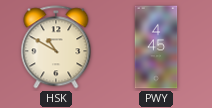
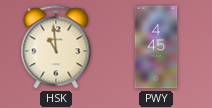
HSK: 10:50 -> 10:59 (56, 47)
